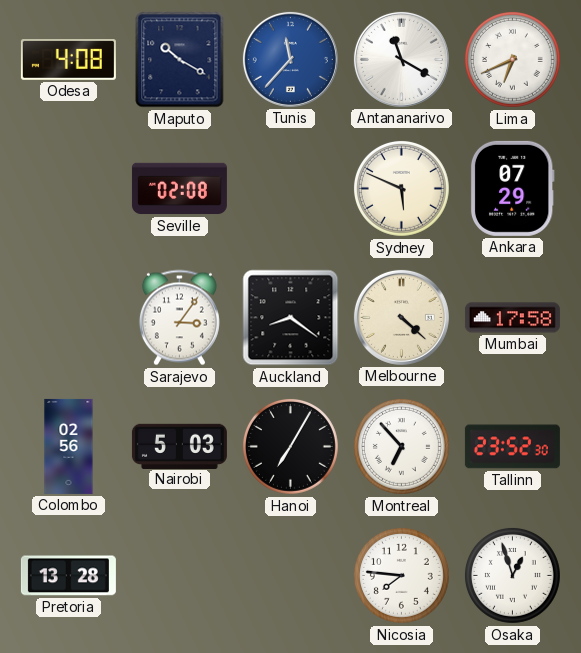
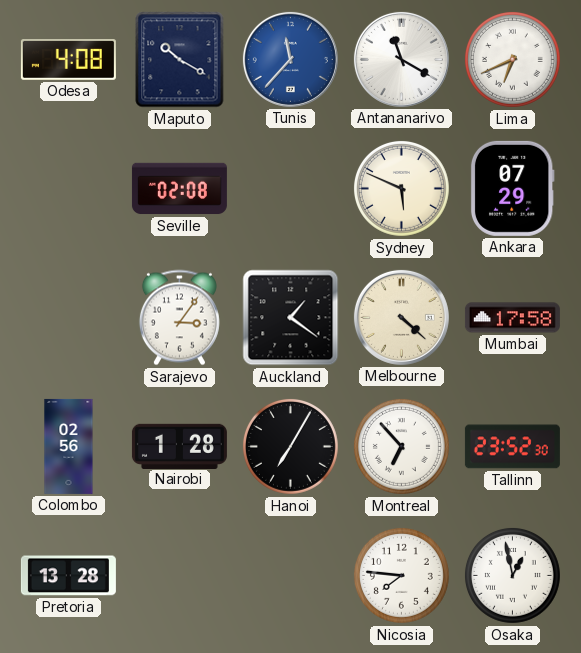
Auckland: 8:21 -> 1:21 (291, 318)
Nairobi: 5:03 -> 1:28 (179, 446)
Osaka: 12:57 -> 12:58 (512, 575)
